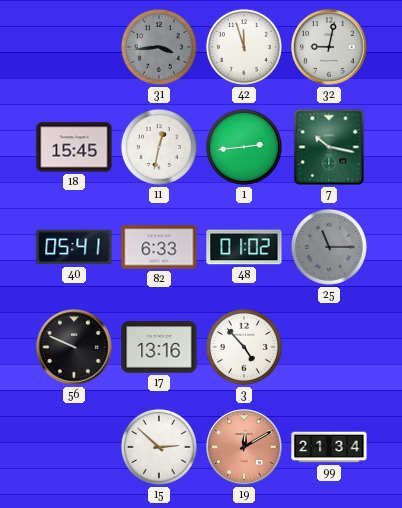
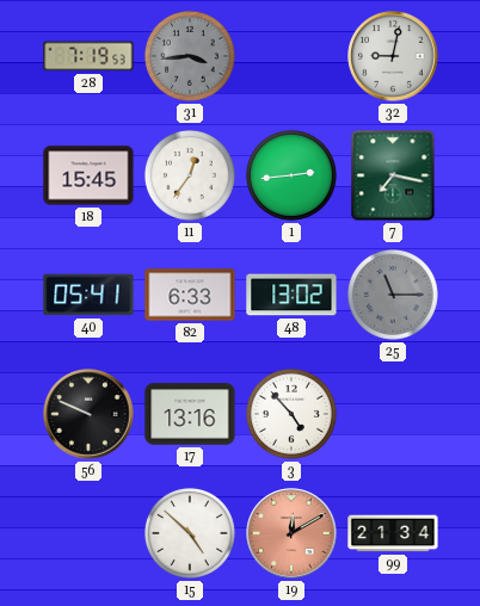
28: none -> 7:19 (88, 56)
42: 11:57 -> none (244, 47)
11: 12:32 -> 12:36 (190, 175)
7: 10:17 -> 7:17 (393, 175)
48: 01:02 -> 13:02 (291, 295)
15: 2:52 -> 4:52 (190, 533)
